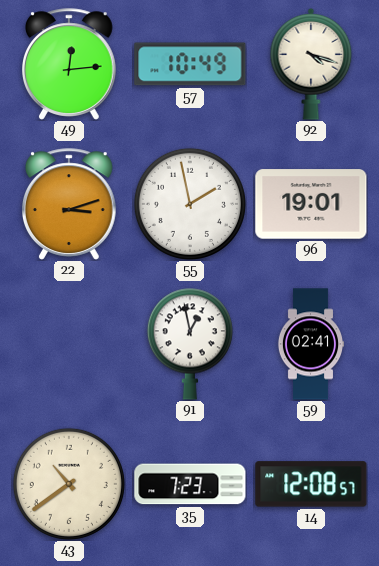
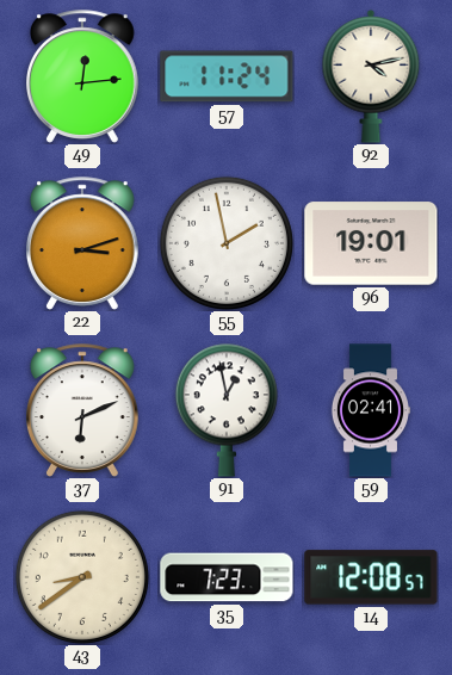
57: 10:49 -> 11:24 (227, 76)
92: 4:18 -> 4:13 (371, 76)
37: none -> 6:11 (83, 410)
43: 10:39 -> 8:39 (82, 577)
